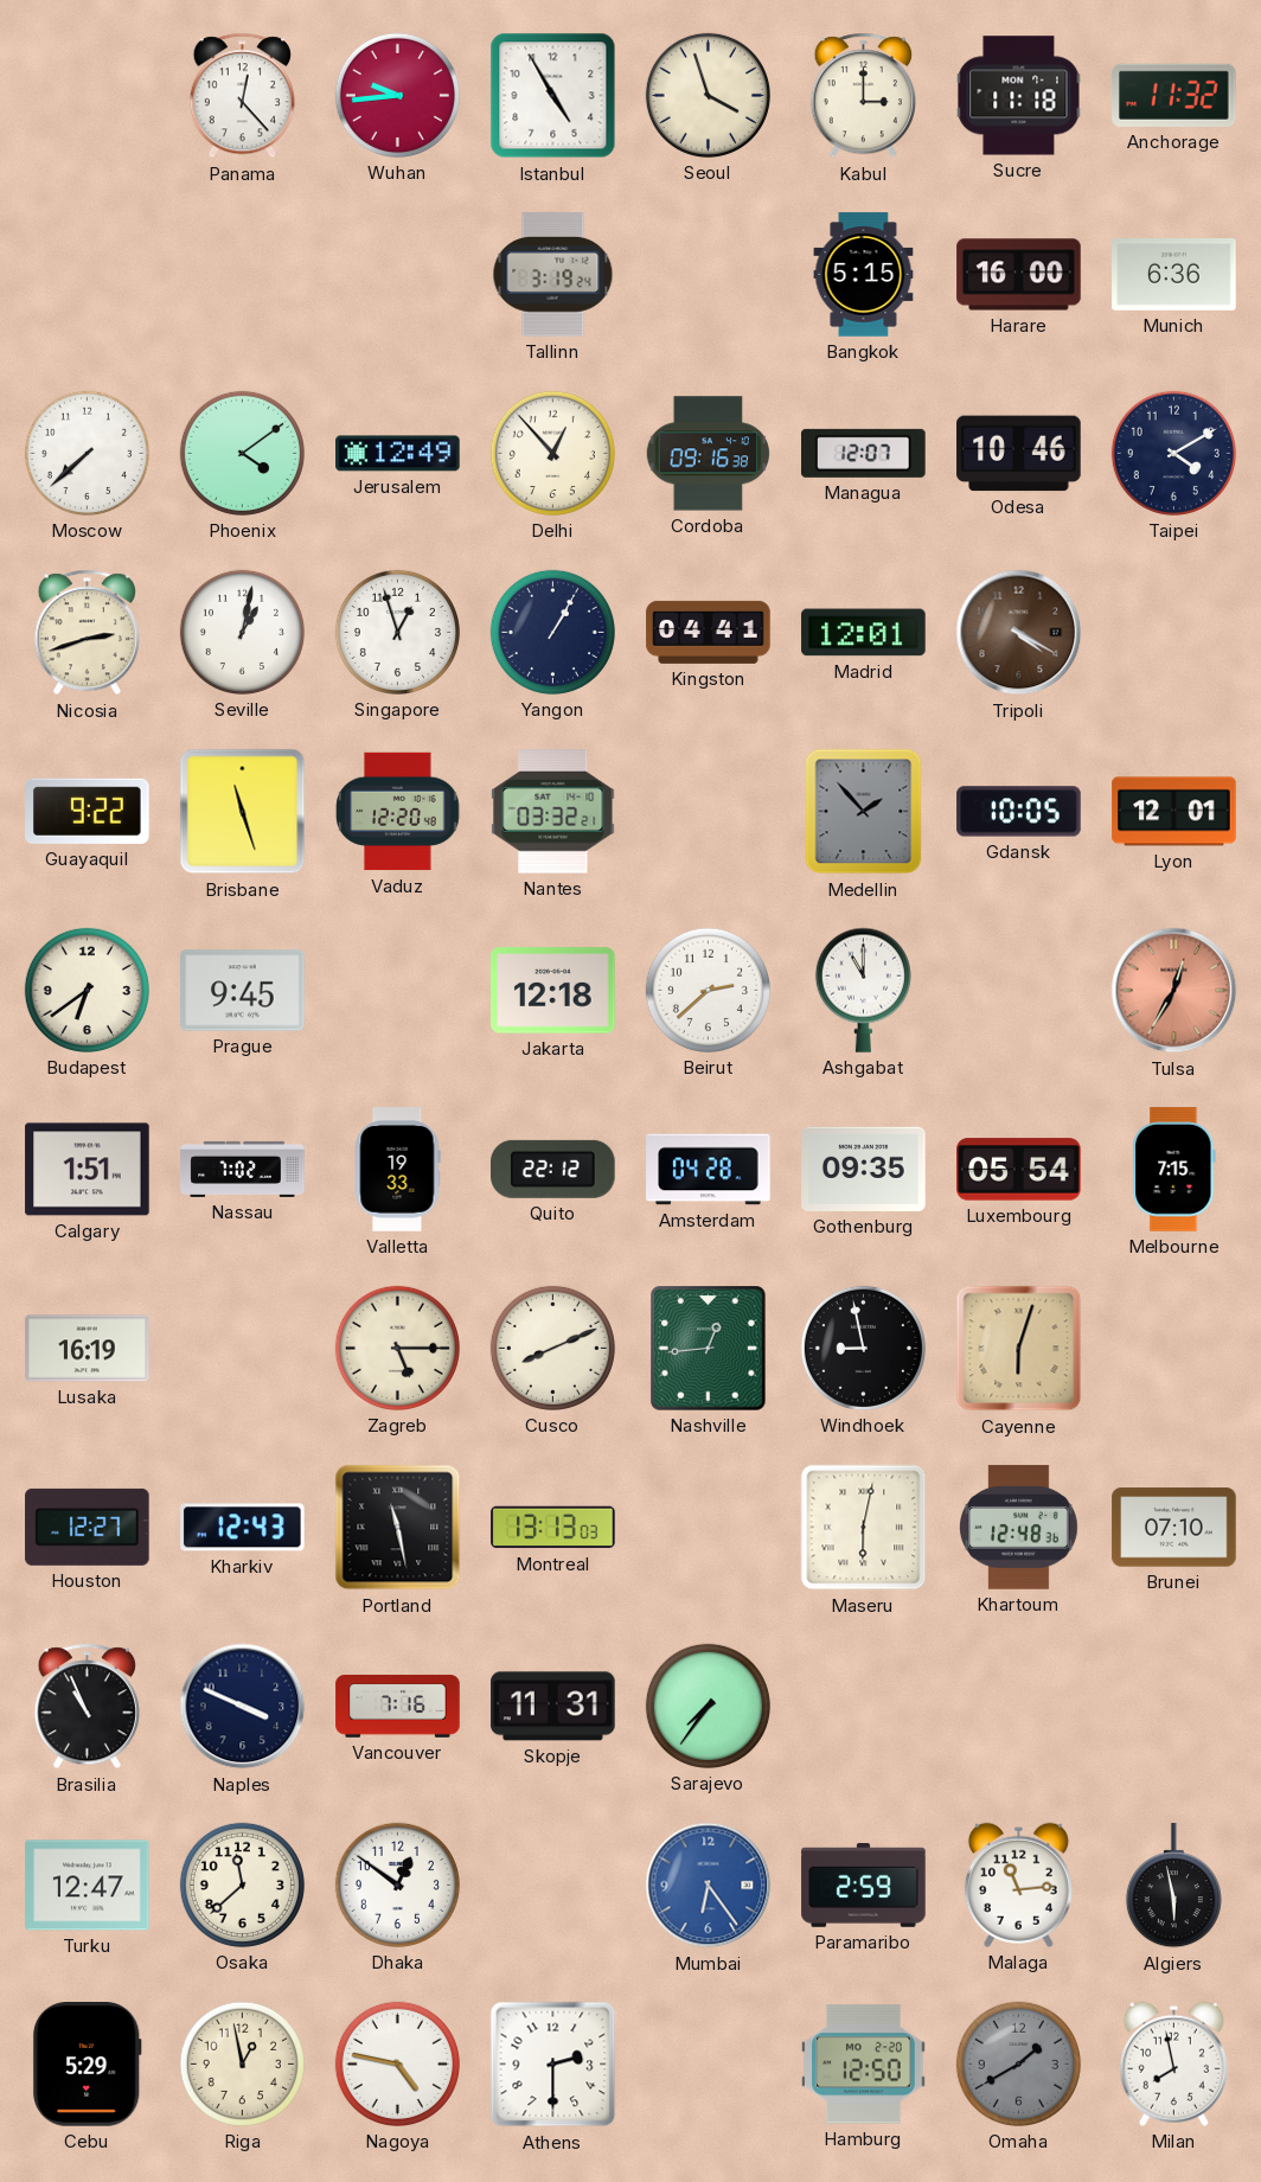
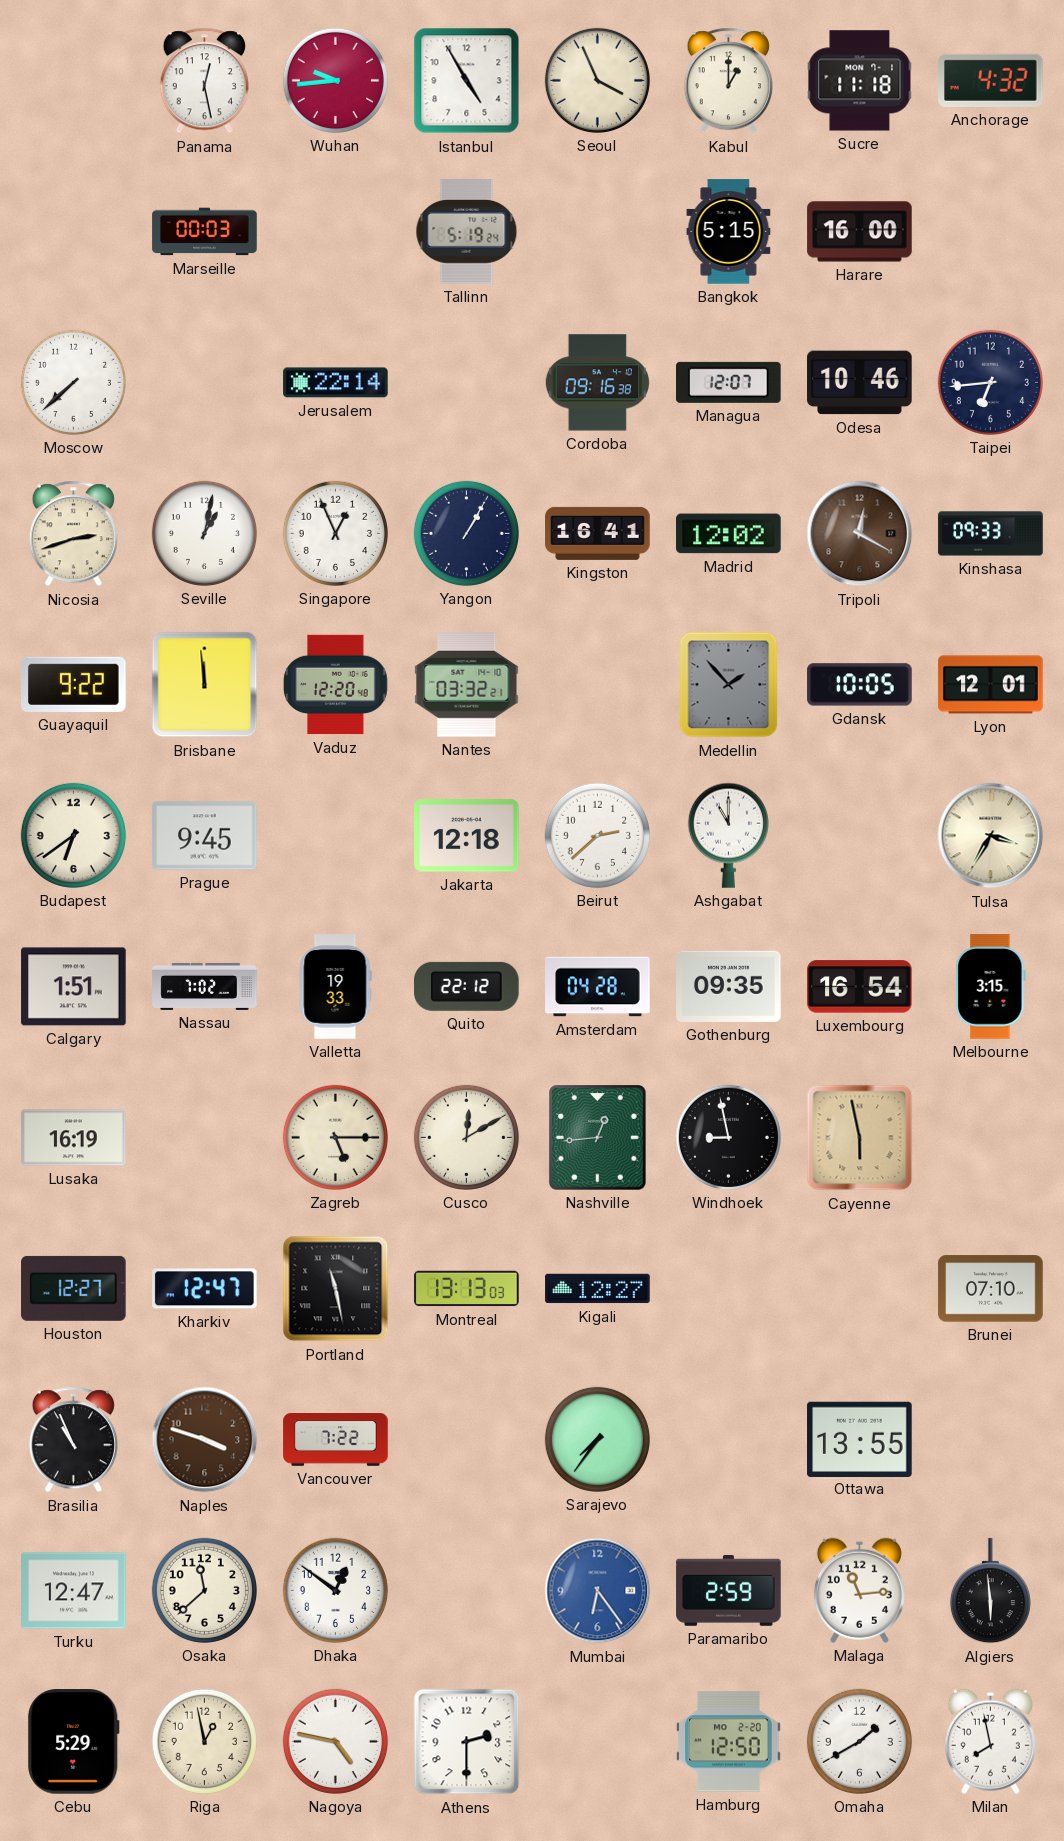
Panama: 12:23 -> 12:28 (204, 81)
Seoul: 3:57 -> 3:56 (597, 80)
Kabul: 3:00 -> 1:00 (728, 81)
Anchorage: 11:32 -> 4:32 (991, 80)
Marseille: none -> 00:03 (205, 232)
Tallinn: 3:19 -> 5:19 (467, 232)
Munich: 6:36 -> none (1174, 275)
Phoenix: 4:09 -> none (242, 453)
Jerusalem: 12:49 -> 22:14 (336, 383)
Delhi: 12:53 -> none (552, 453)
Taipei: 4:10 -> 6:44 (990, 382)
Singapore: 12:57 -> 12:56 (335, 533)
Kingston: 04:41 -> 16:41 (598, 533)
Madrid: 12:01 -> 12:02 (729, 534)
Tripoli: 4:20 -> 12:20 (860, 534)
Kinshasa: none -> 09:33 (991, 534)
Brisbane: 11:27 -> 11:59 (205, 685)
Tulsa: 12:35 -> 3:35 (991, 836)
Tulsa dial: salmon -> cream (991, 836)
Luxembourg: 05:54 -> 16:54 (860, 987)
Melbourne: 7:15 -> 3:15 (991, 987)
Cusco: 8:11 -> 12:10 (466, 1137)
Cayenne: 6:03 -> 5:58 (860, 1138)
Kharkiv: 12:43 -> 12:47 (205, 1289)
Kigali: none -> 12:27 (598, 1289)
Maseru: 6:02 -> none (864, 1528)
Khartoum: 12:48 -> none (1019, 1528)
Naples: 3:49 -> 3:48 (205, 1440)
Naples dial: navy -> brown (205, 1440)
Vancouver: 7:16 -> 7:22 (336, 1440)
Skopje: 11:31 -> none (553, 1707)
Ottawa: none -> 13:55 (860, 1439)
Algiers: 5:58 -> 5:59 (990, 1591)
Omaha dial: grey -> white (859, 1741)
